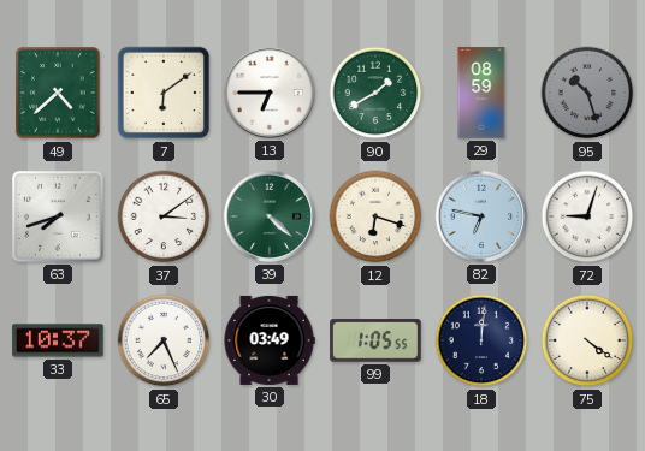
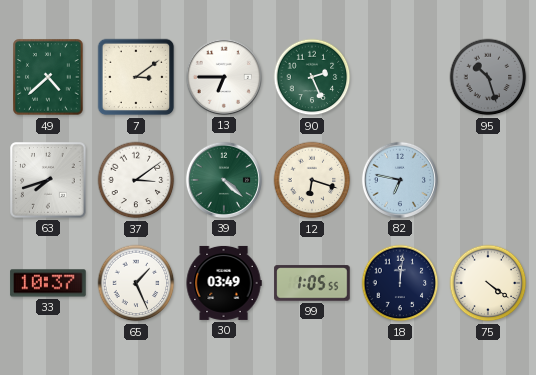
7: 6:09 -> 3:09 (136, 77)
90: 1:40 -> 2:26 (312, 77)
29: 08:59 -> none (481, 93)
72: 9:03 -> none (587, 216)
65: 7:26 -> 1:26 (136, 283)
